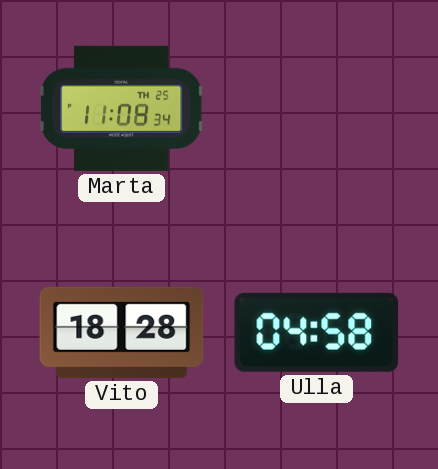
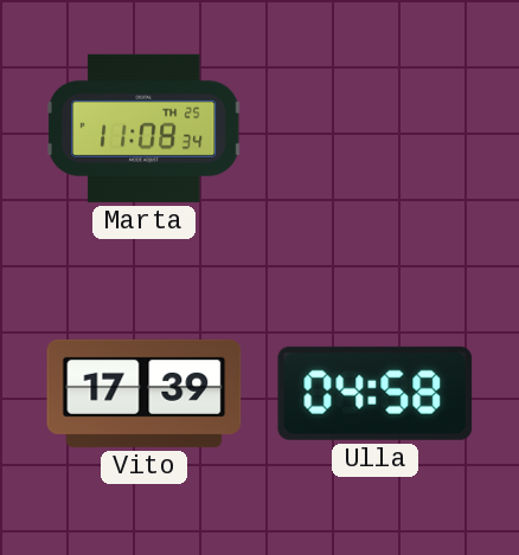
Vito: 18:28 -> 17:39 (145, 393)
